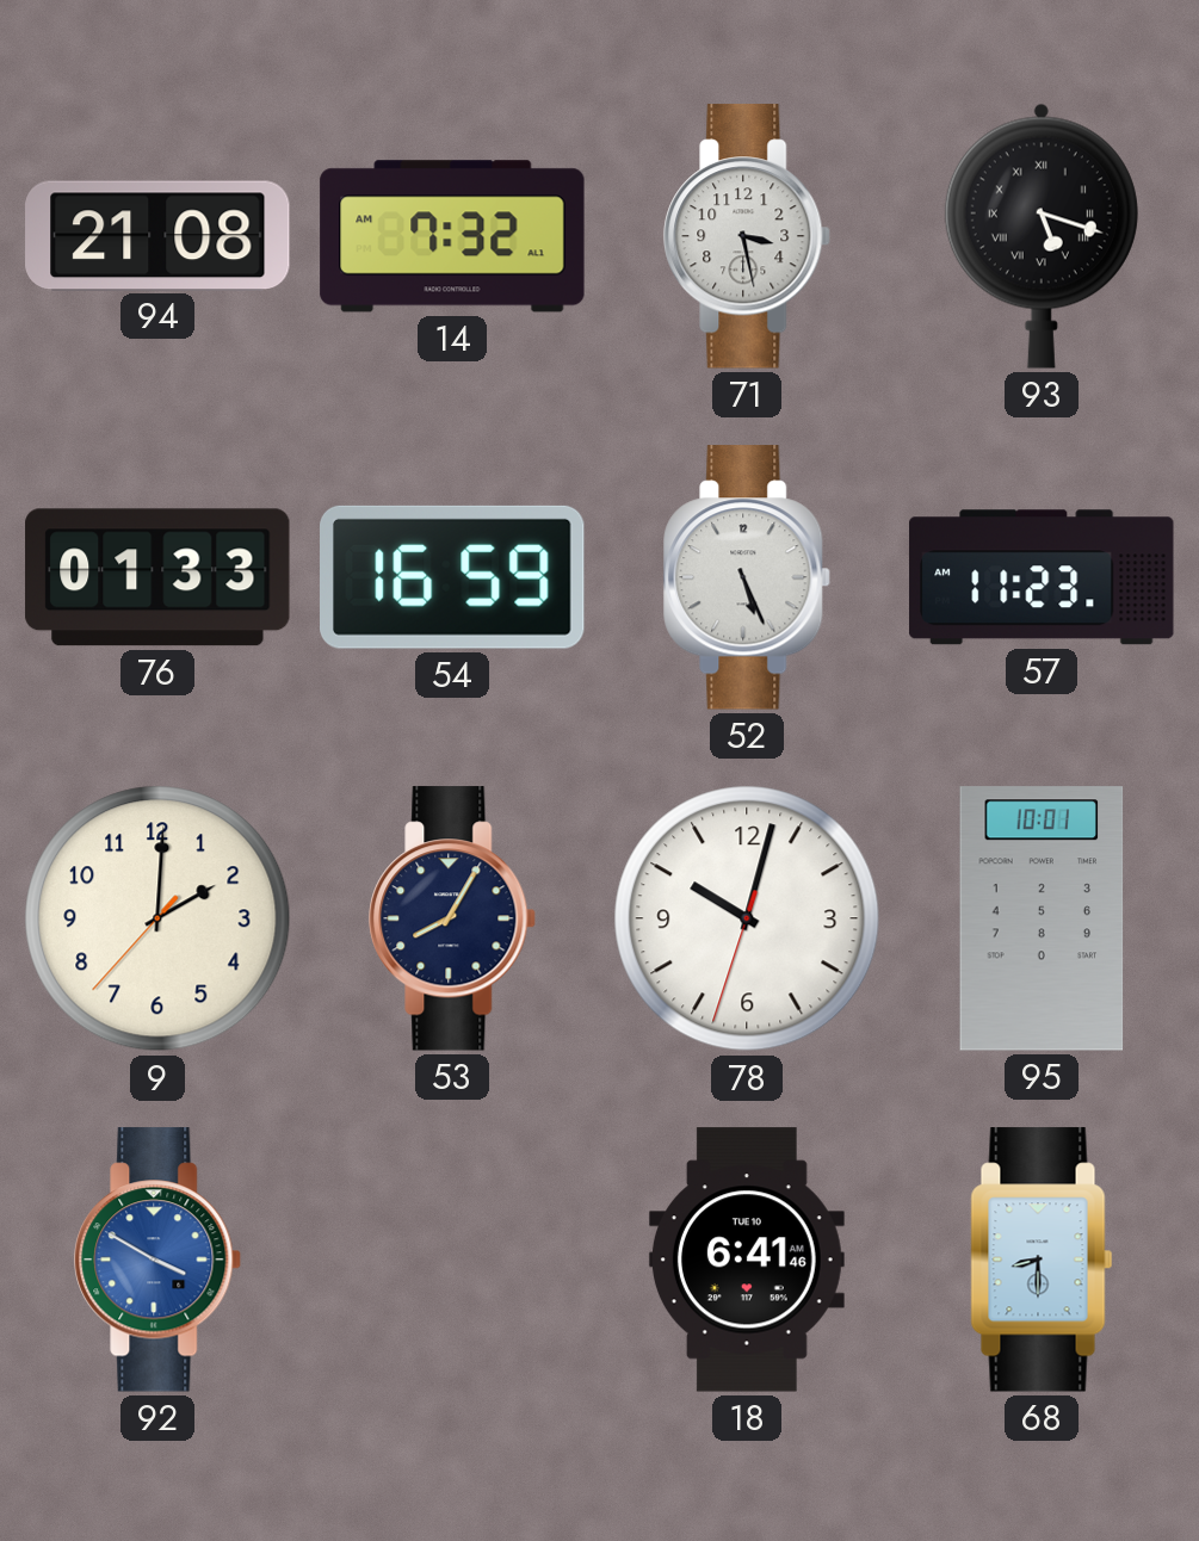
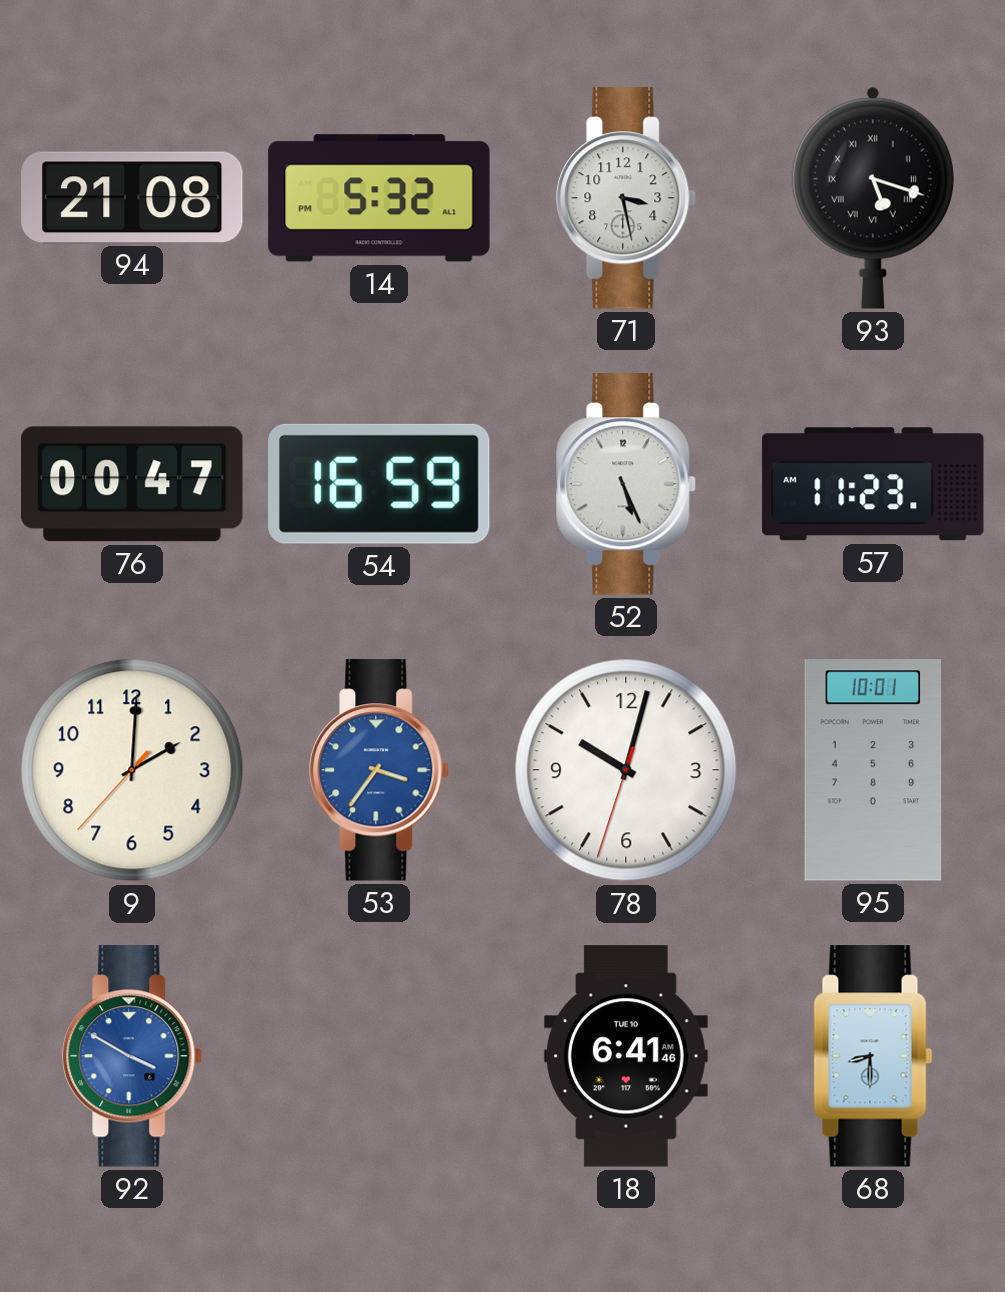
14: 7:32 -> 5:32 (379, 198)
76: 01:33 -> 00:47 (132, 484)
53: 8:05 -> 3:36 (380, 770)
53 dial: navy -> blue (380, 770)
